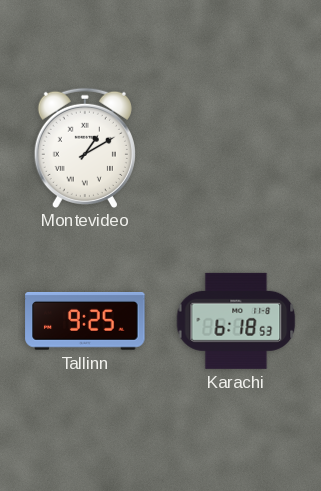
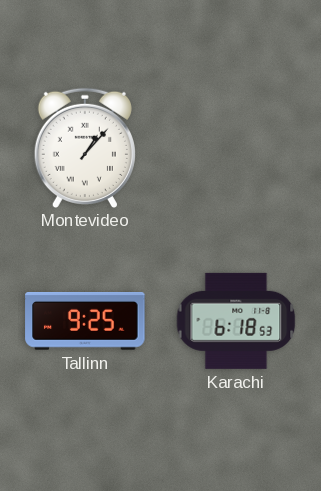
Montevideo: 1:10 -> 1:07 (85, 147)
